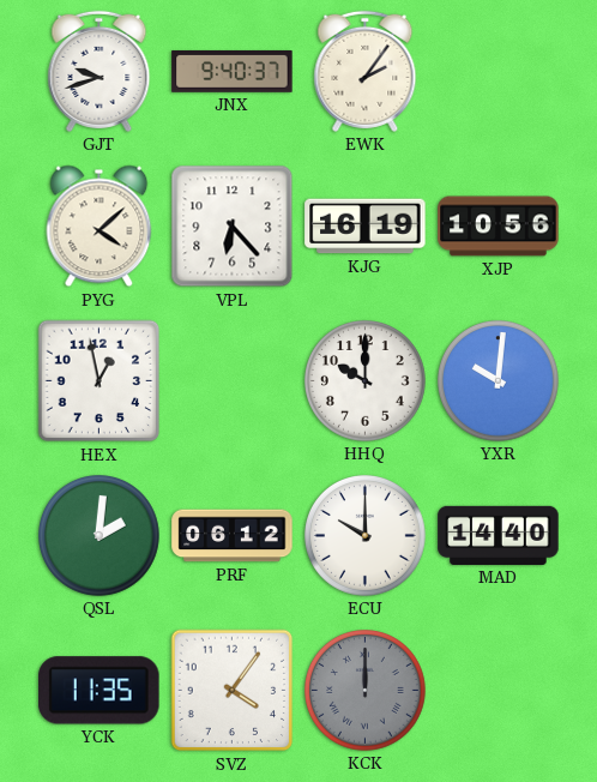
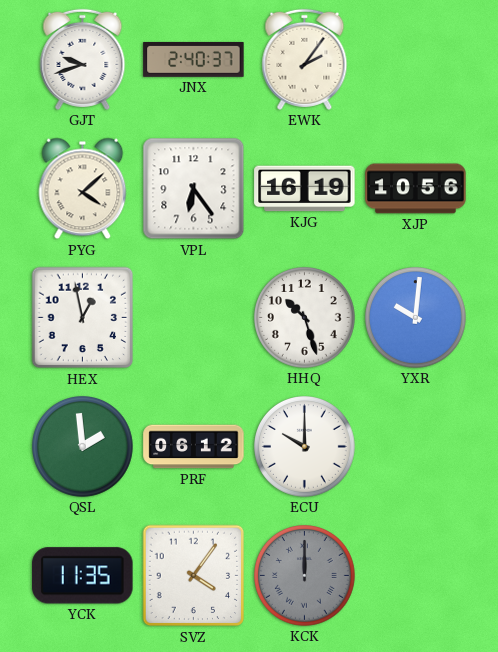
JNX: 9:40 -> 2:40 (194, 59)
VPL: 6:23 -> 6:24 (194, 189)
HHQ: 10:00 -> 10:27 (305, 318)
QSL: 2:01 -> 1:59 (83, 447)
MAD: 14:40 -> none (499, 535)
